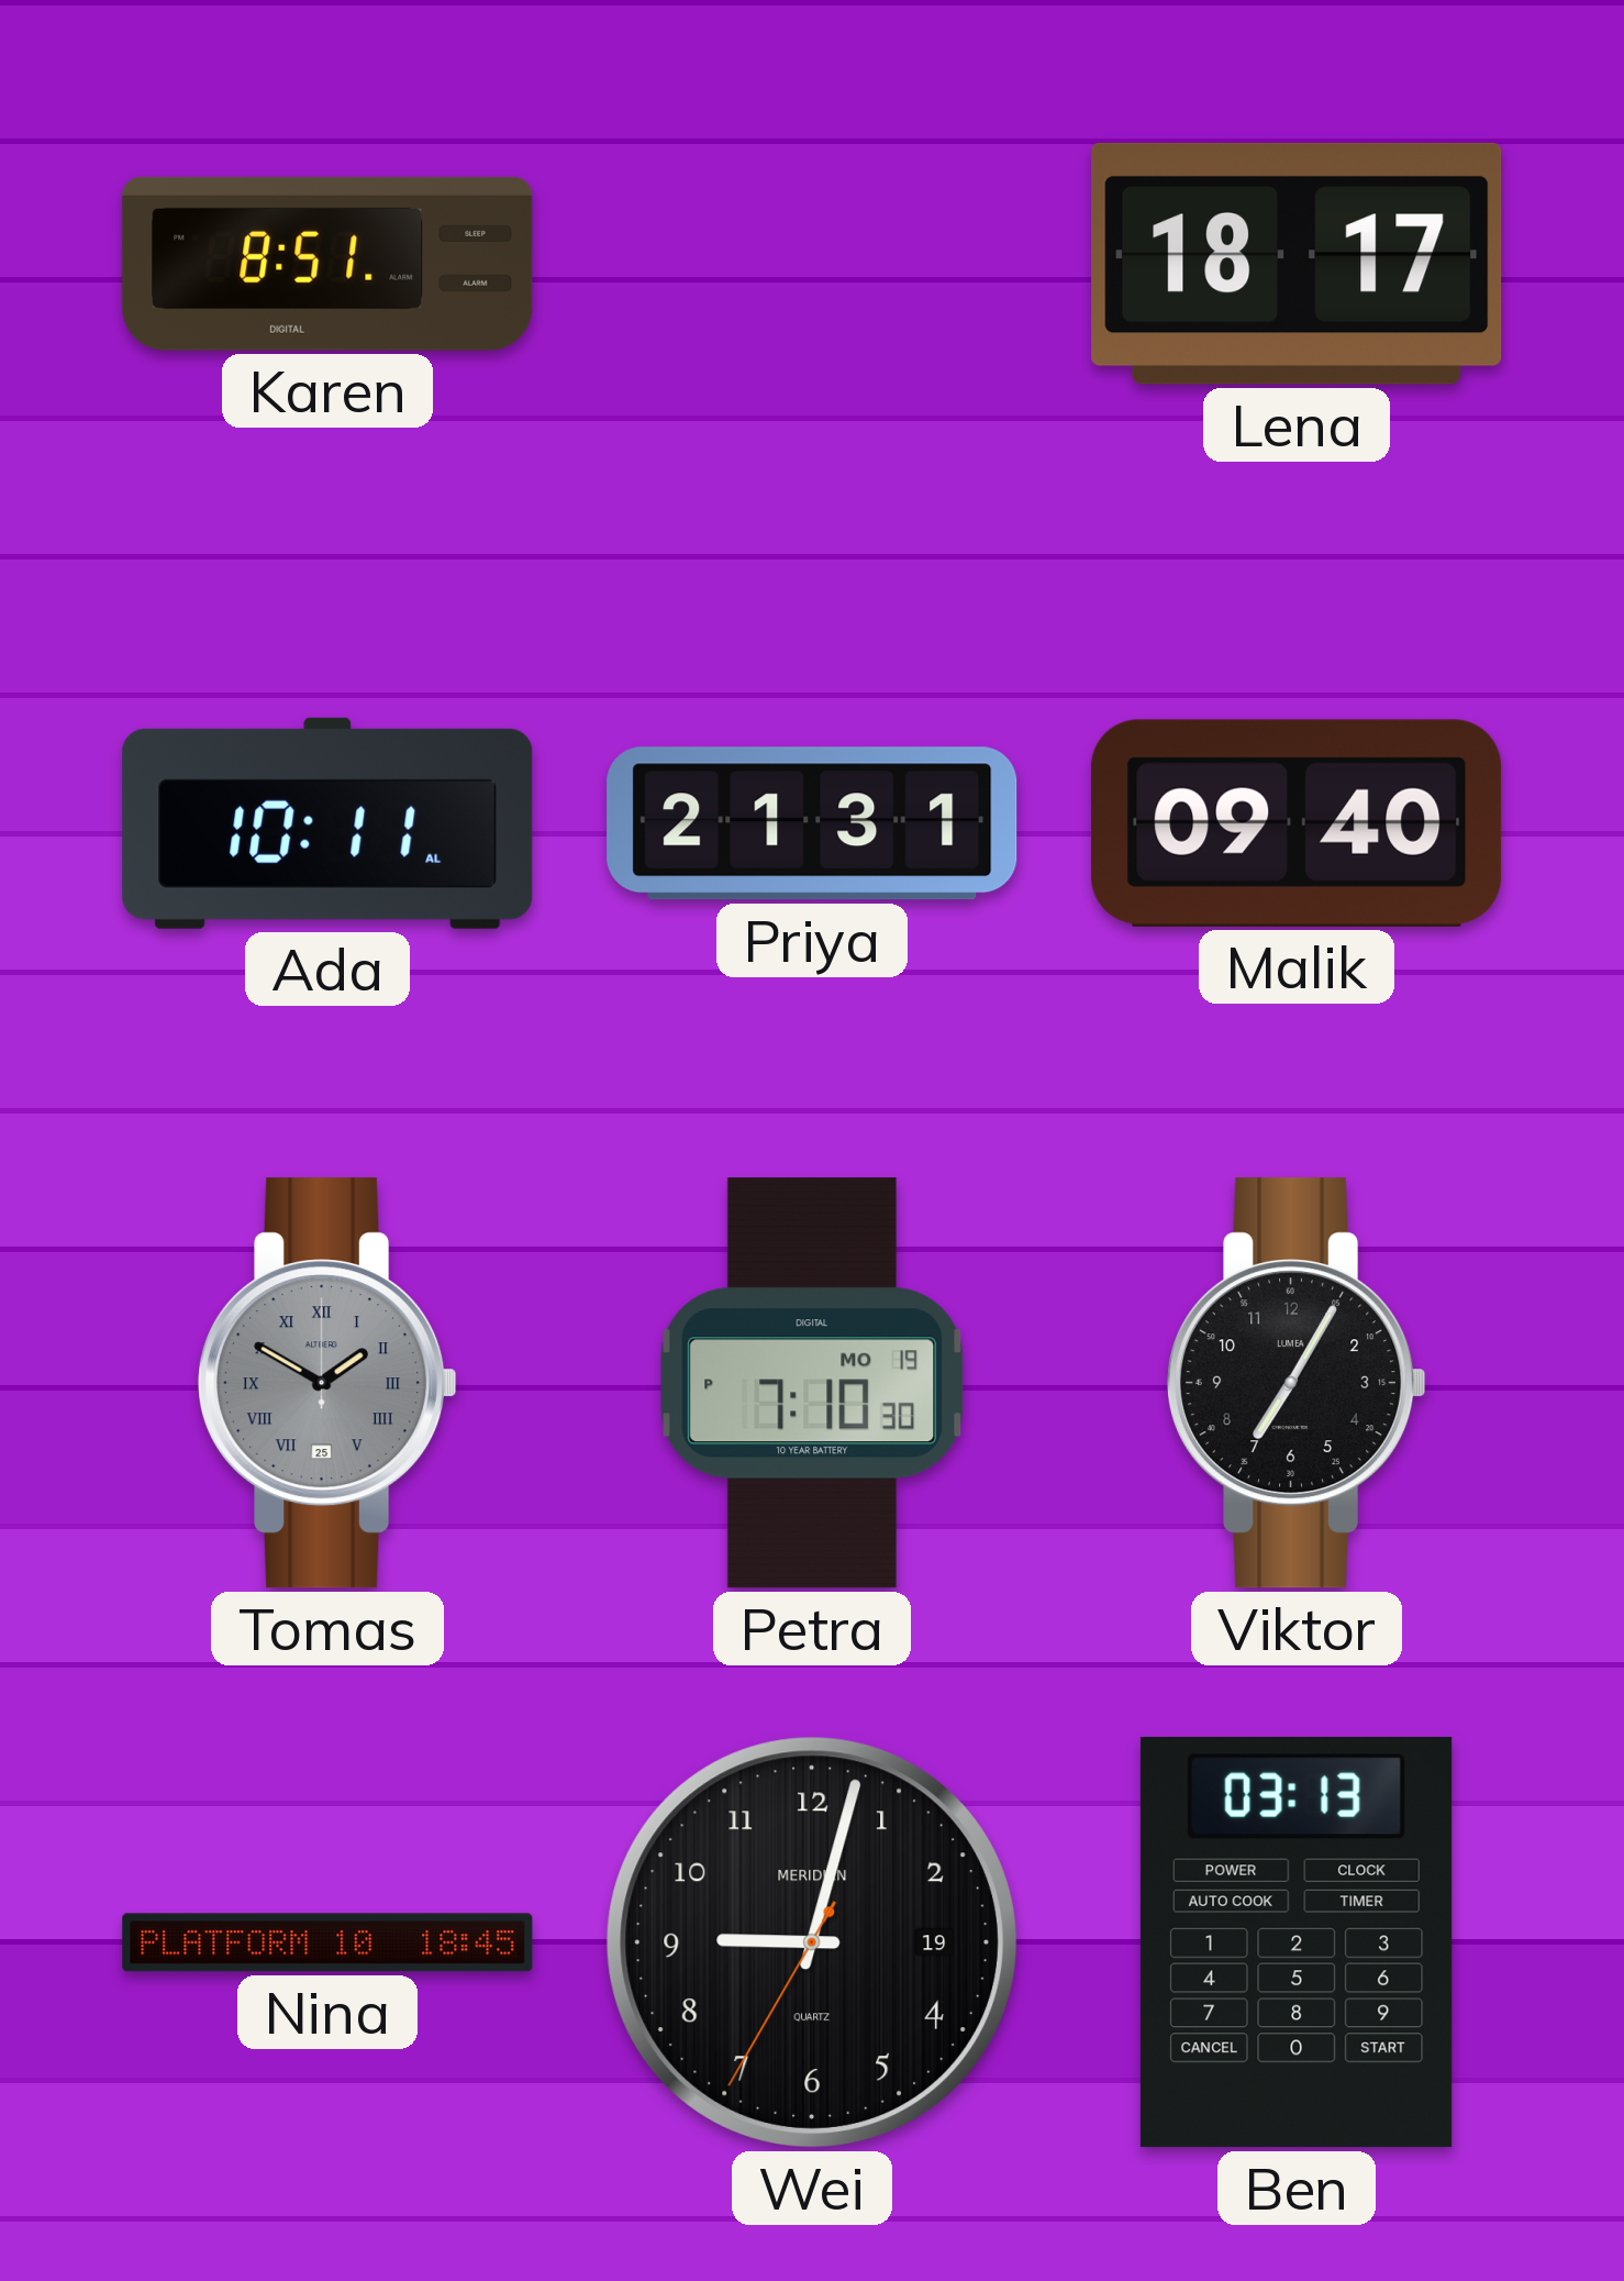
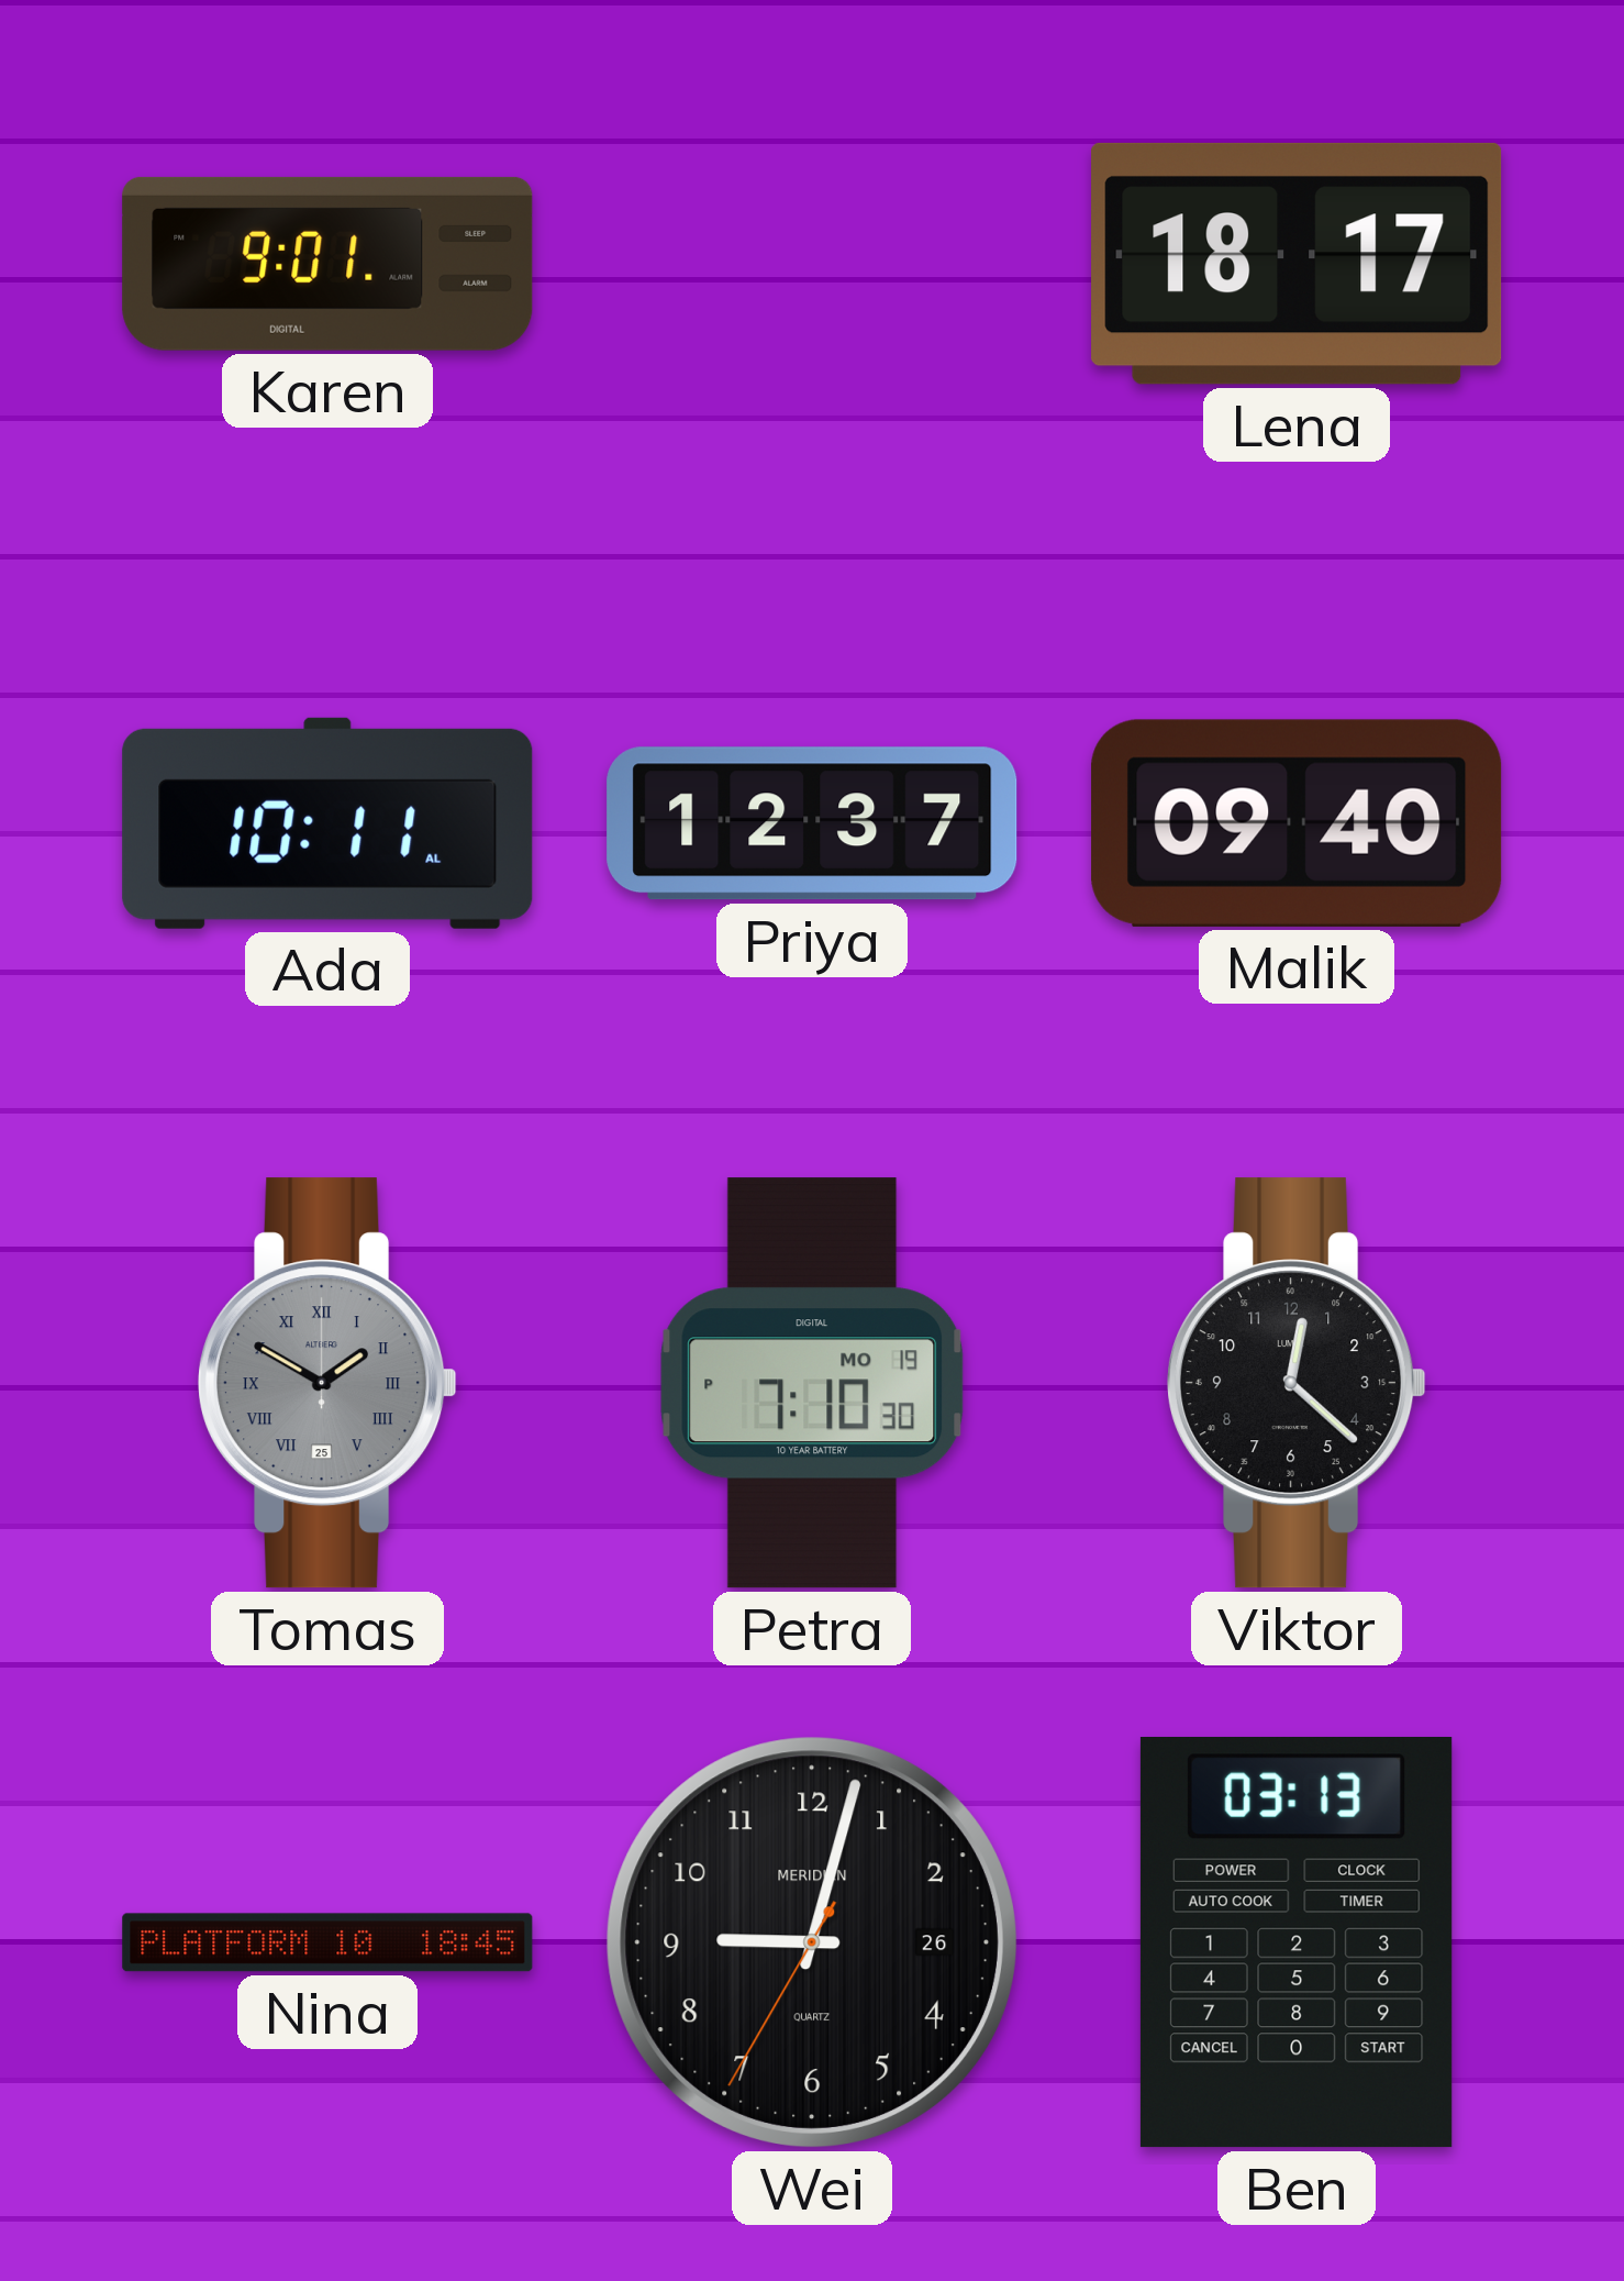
Karen: 8:51 -> 9:01 (327, 264)
Priya: 21:31 -> 12:37 (812, 823)
Viktor: 7:05 -> 12:22 (1298, 1383)
Wei date: 19 -> 26 (812, 1942)
